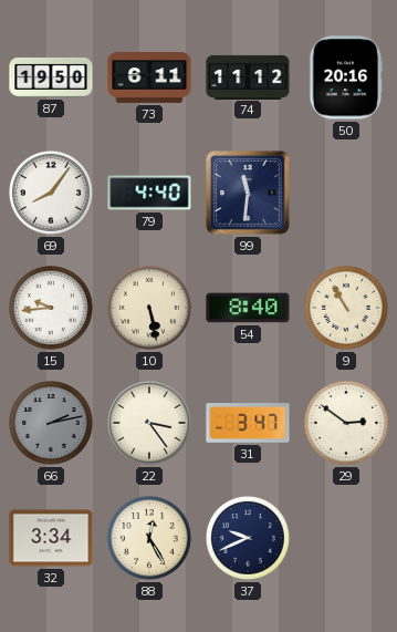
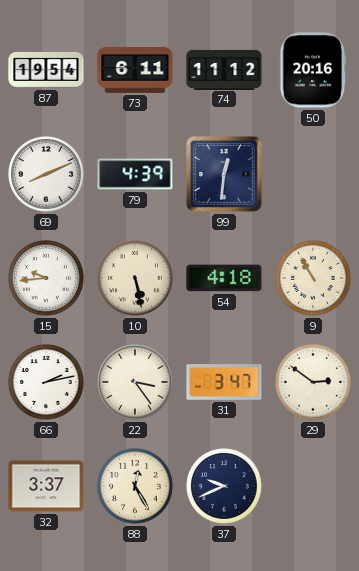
87: 19:50 -> 19:54 (46, 70)
69: 8:06 -> 8:11 (47, 175)
79: 4:40 -> 4:39 (135, 174)
99: 11:31 -> 12:31 (224, 174)
54: 8:40 -> 4:18 (224, 278)
66 dial: grey -> white (47, 383)
32: 3:34 -> 3:37 (46, 486)
